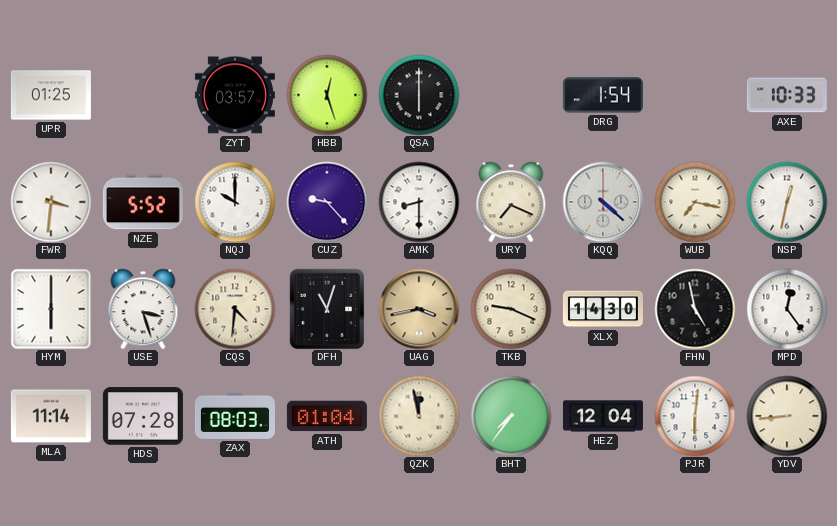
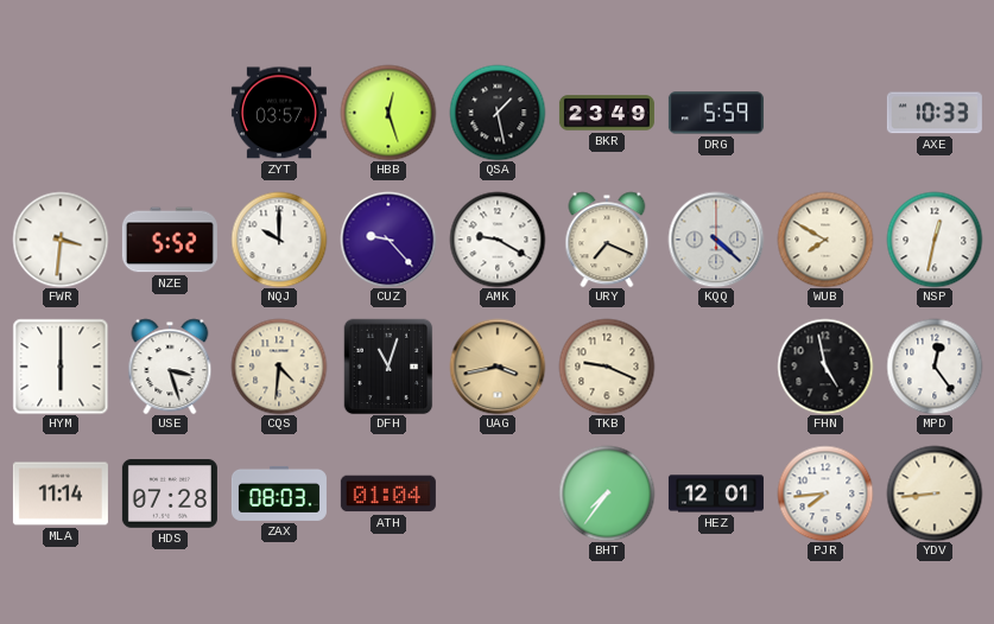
UPR: 01:25 -> none (51, 95)
QSA: 6:00 -> 1:28 (498, 113)
BKR: none -> 23:49 (607, 113)
DRG: 1:54 -> 5:59 (716, 113)
AMK: 8:30 -> 9:20 (498, 240)
WUB: 7:17 -> 7:50 (825, 240)
XLX: 14:30 -> none (603, 309)
QZK: 11:58 -> none (419, 416)
HEZ: 12:04 -> 12:01 (716, 494)
PJR: 6:01 -> 7:44 (825, 494)
